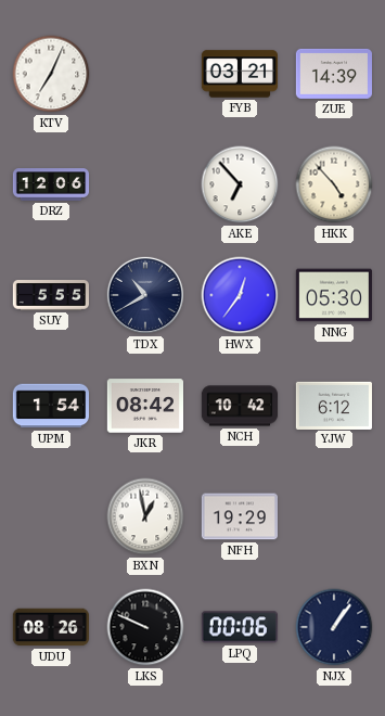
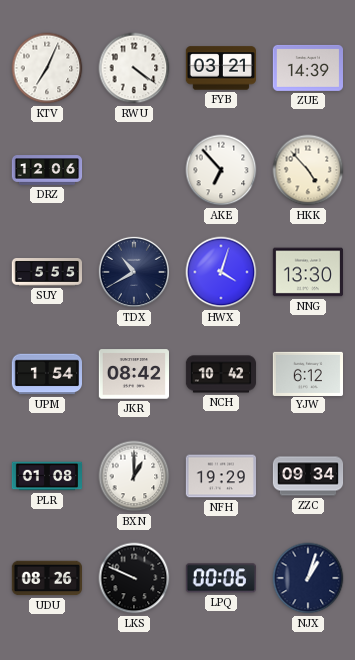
RWU: none -> 4:21 (134, 68)
HWX: 12:36 -> 4:03 (221, 272)
NNG: 05:30 -> 13:30 (307, 272)
PLR: none -> 01:08 (47, 476)
BXN: 12:58 -> 1:00 (134, 476)
ZZC: none -> 09:34 (308, 476)
NJX: 1:06 -> 1:03 (308, 578)
